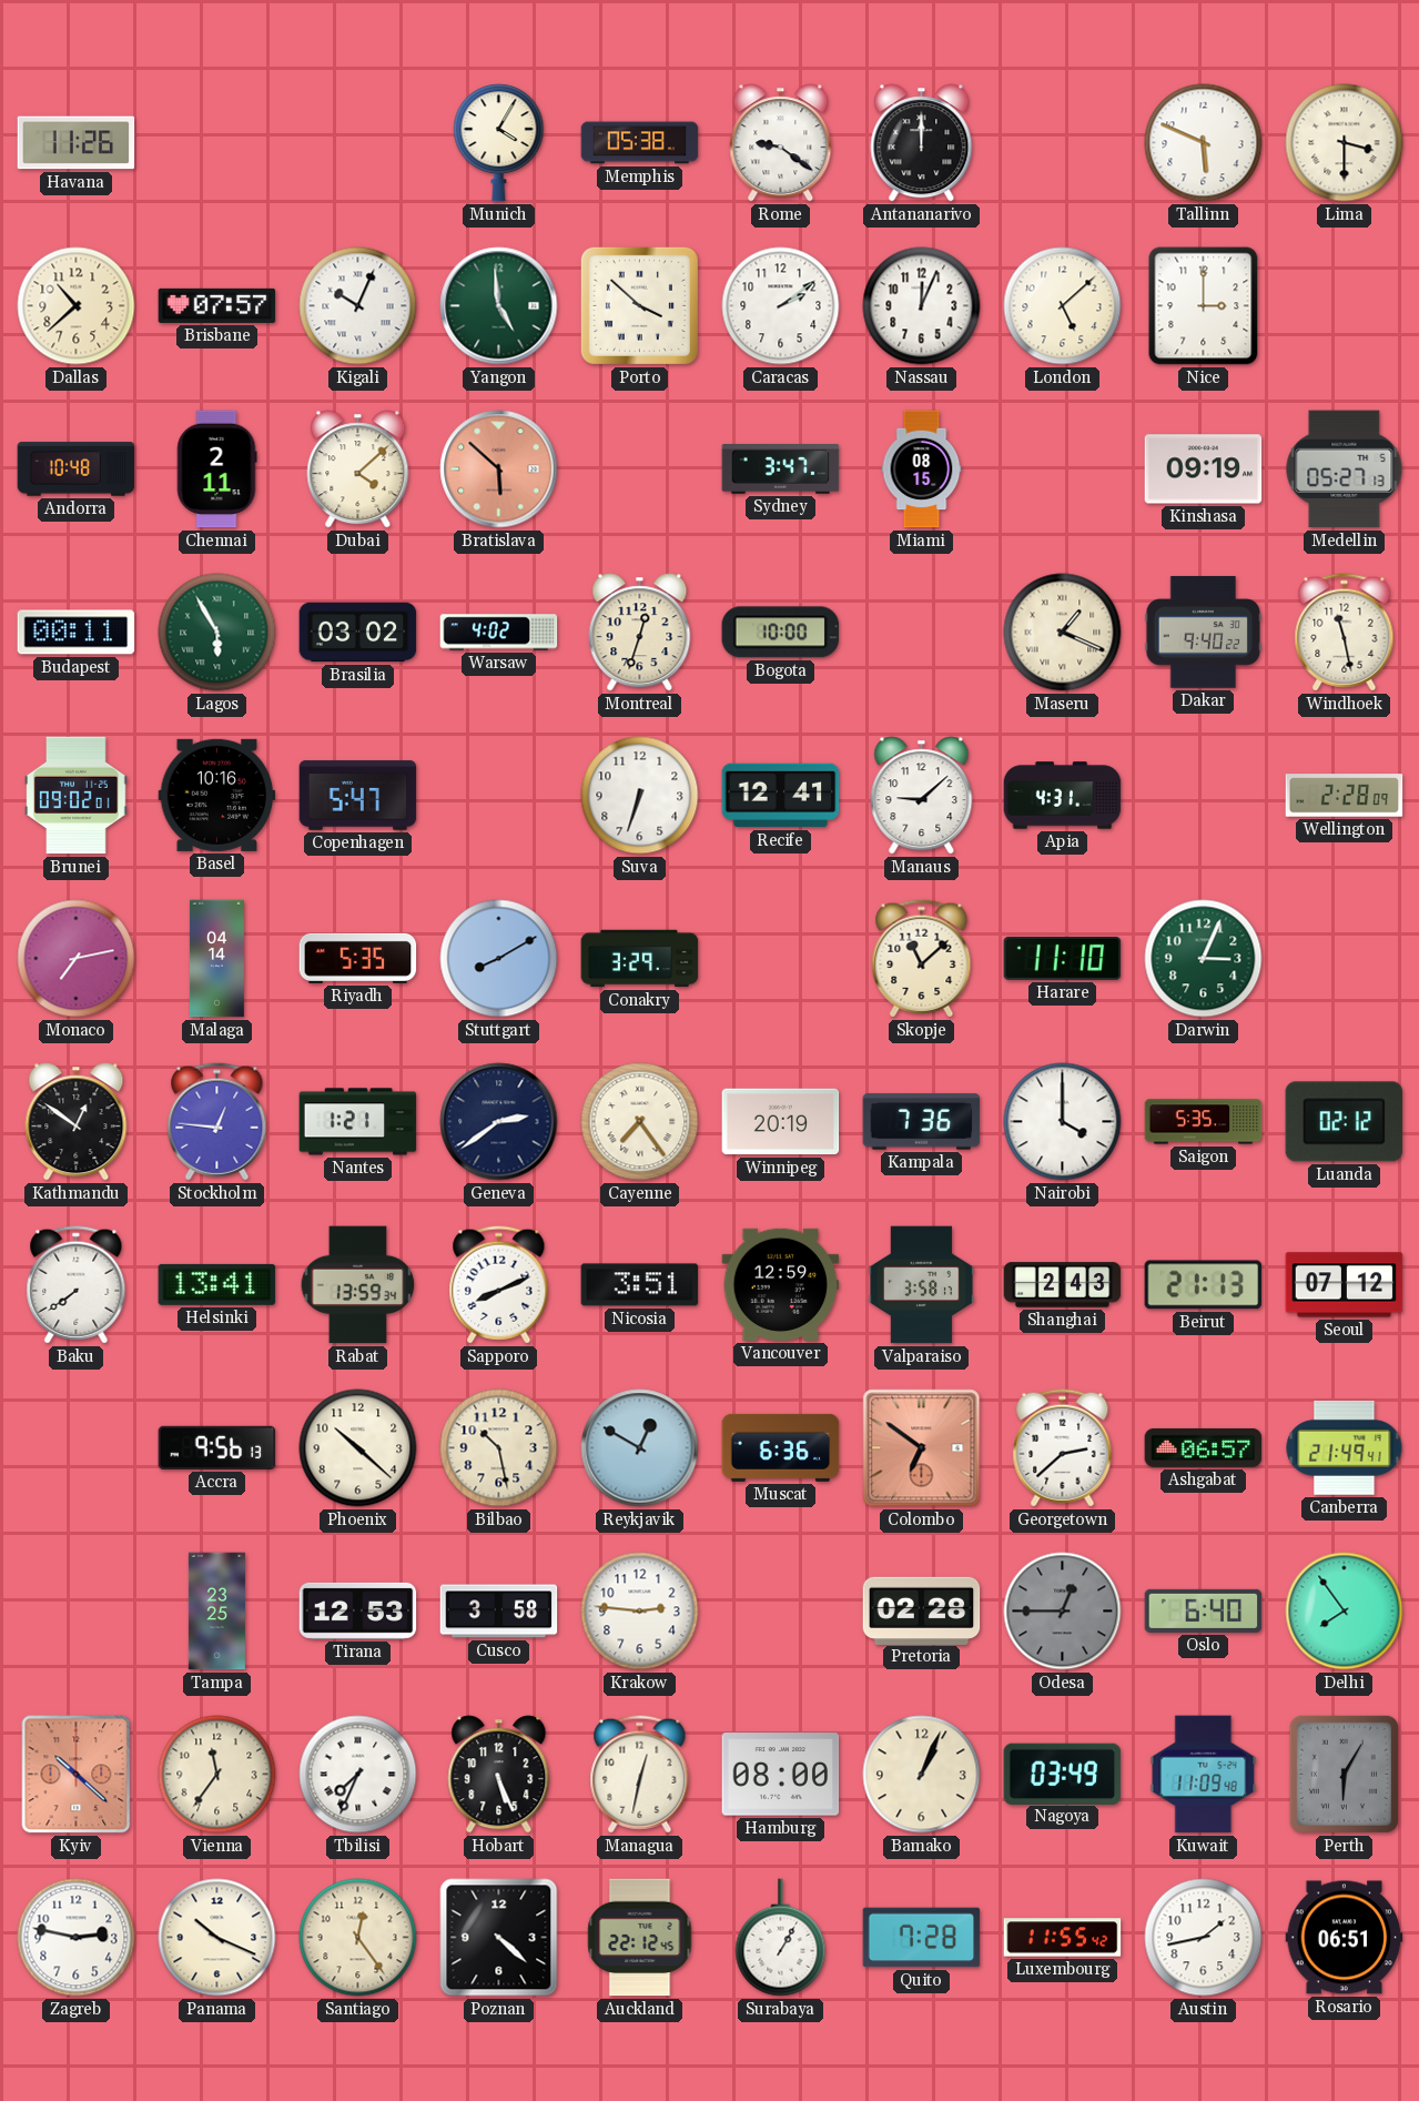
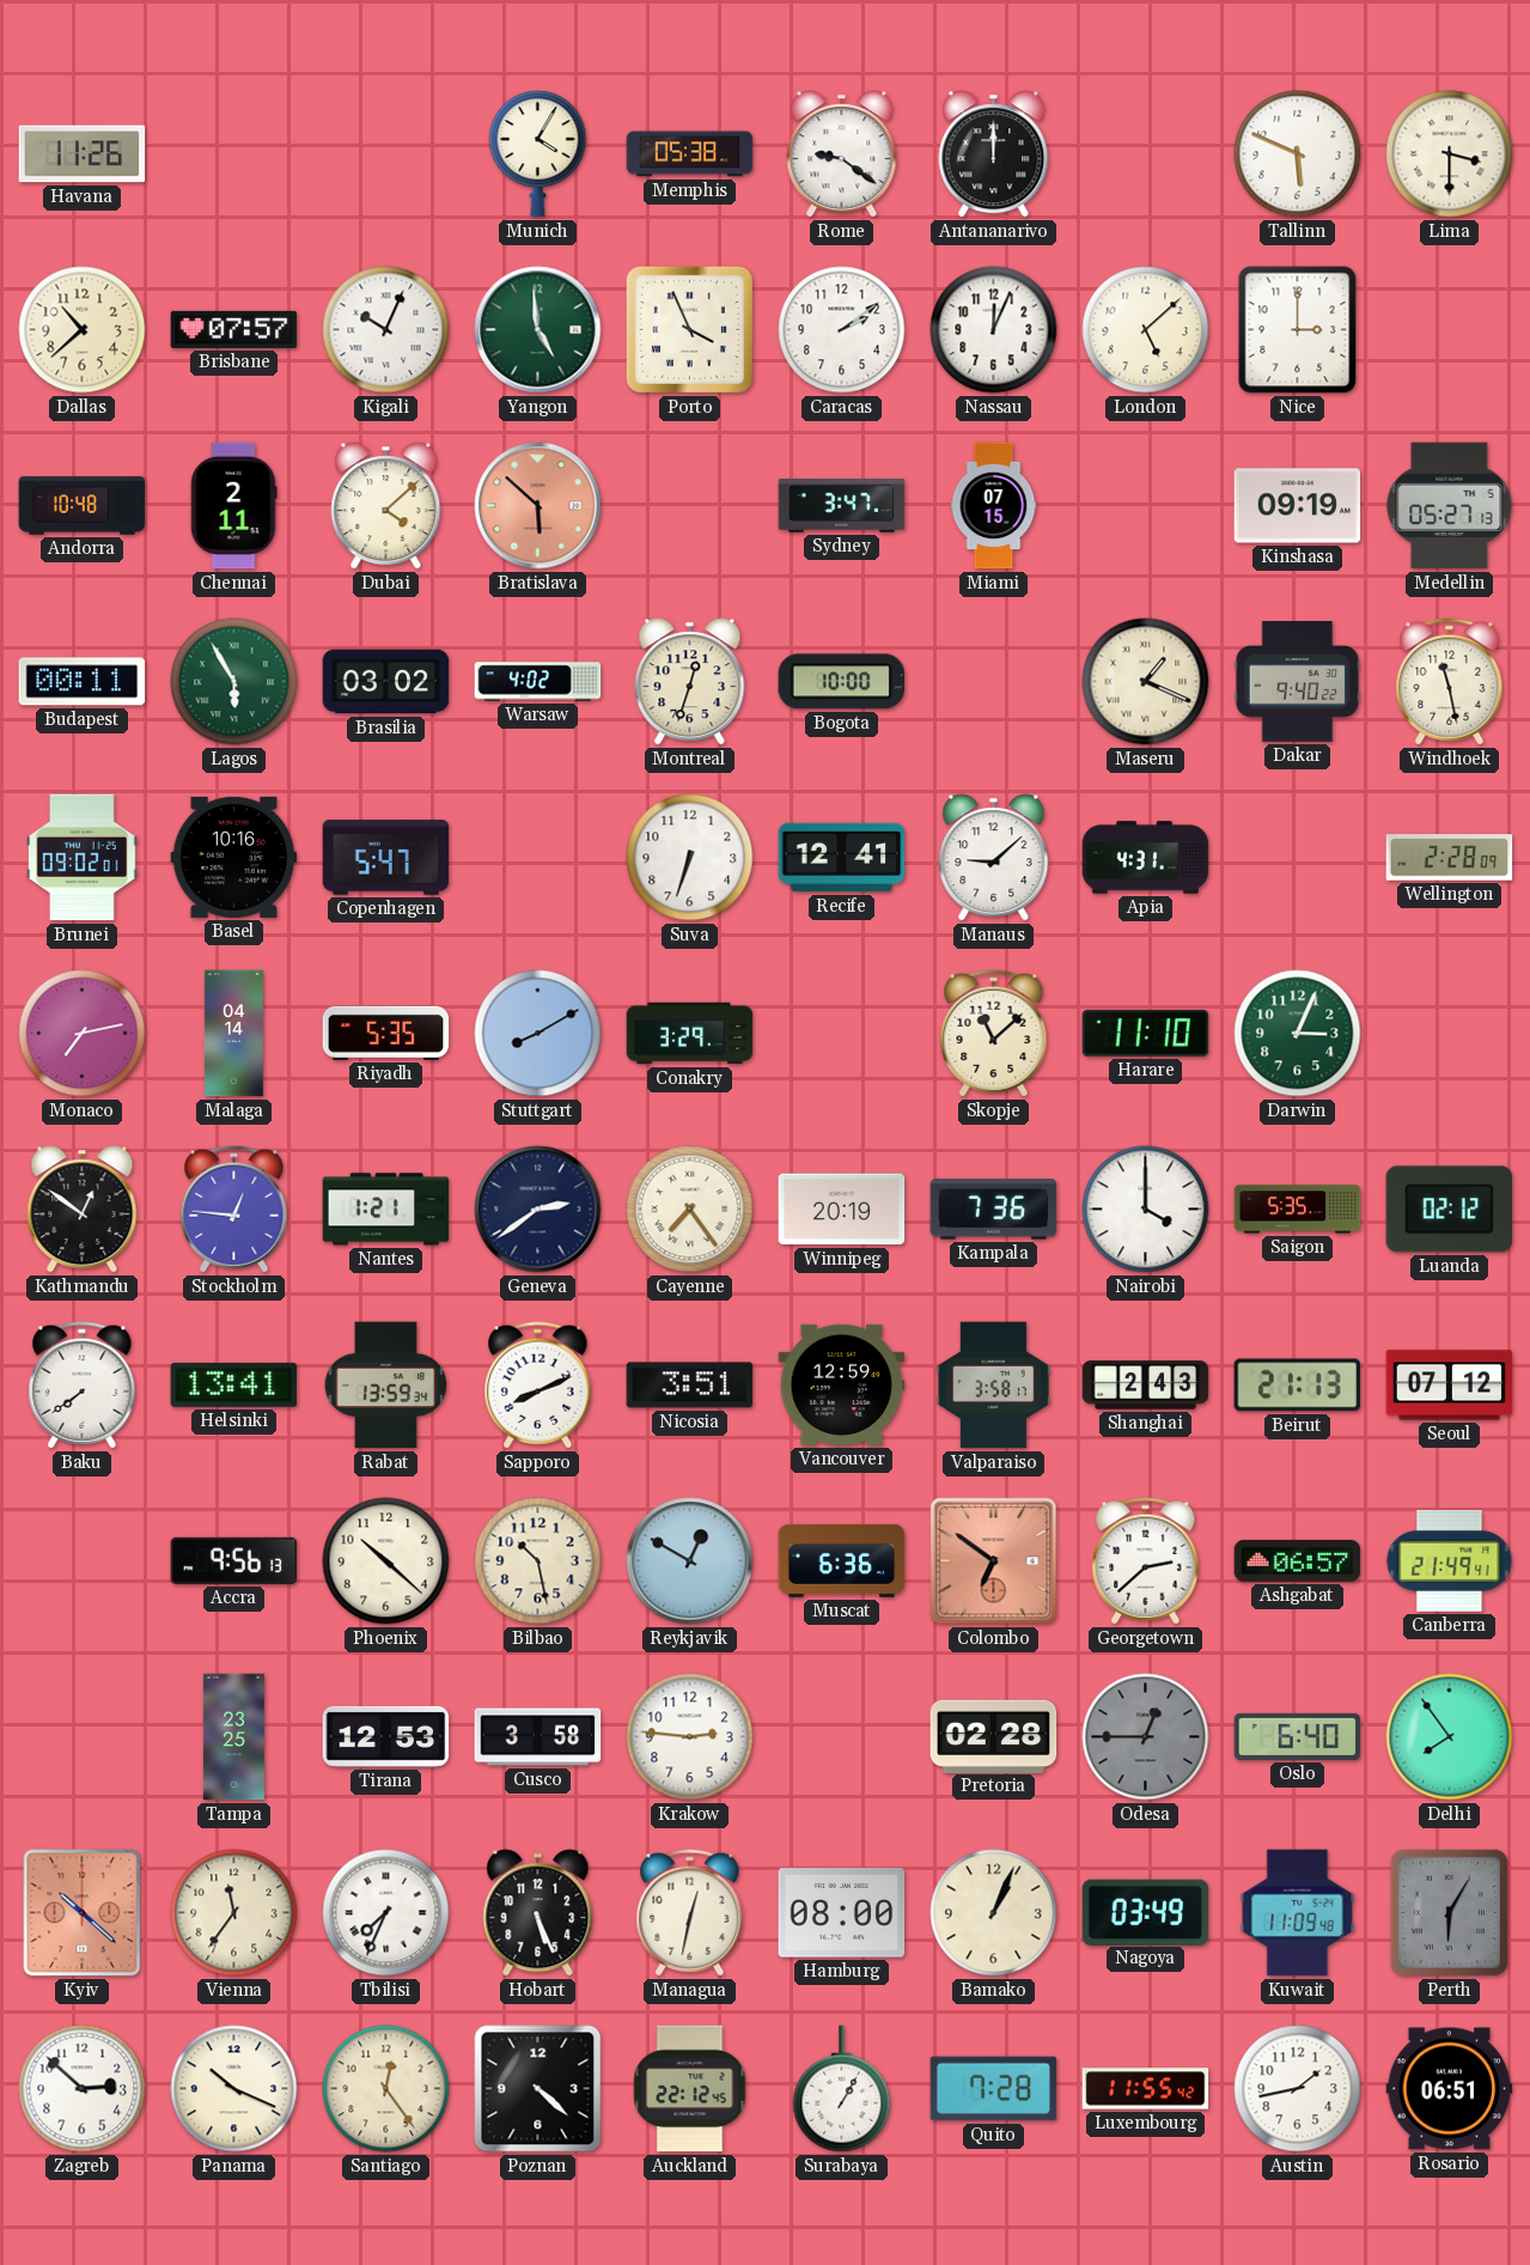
Porto: 3:52 -> 3:56 (689, 329)
Miami: 08:15 -> 07:15 (994, 506)
Zagreb: 2:47 -> 2:52 (83, 2089)
